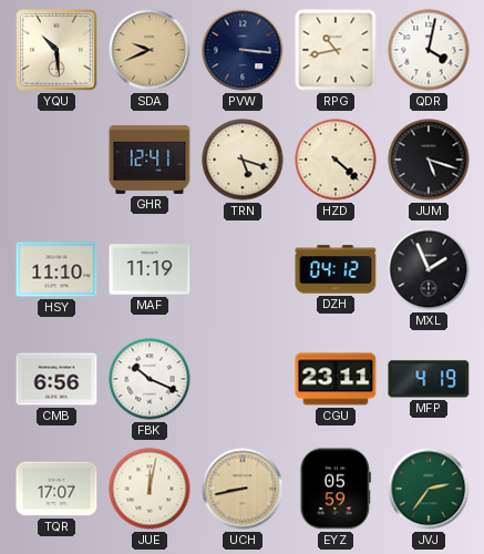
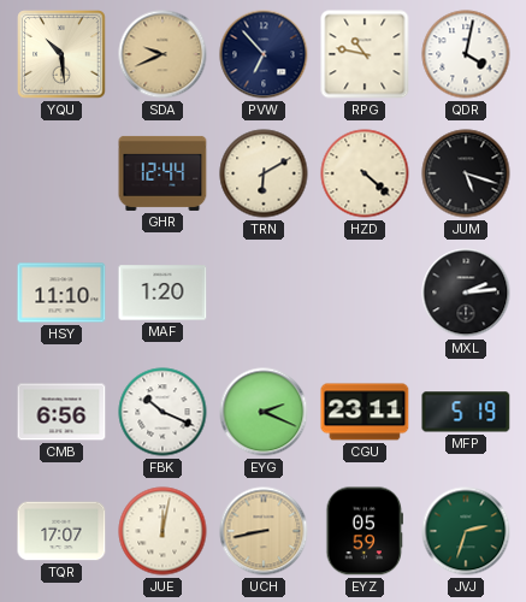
PVW: 3:16 -> 6:53 (264, 54)
RPG: 10:43 -> 10:47 (365, 54)
GHR: 12:41 -> 12:44 (162, 173)
TRN: 5:18 -> 6:10 (264, 173)
MAF: 11:19 -> 1:20 (162, 293)
DZH: 04:12 -> none (336, 269)
MXL: 1:56 -> 2:14 (466, 293)
EYG: none -> 2:19 (264, 412)
MFP: 4:19 -> 5:19 (466, 412)
JVJ: 2:36 -> 2:33 (466, 531)
